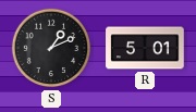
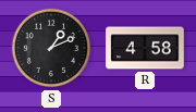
R: 5:01 -> 4:58 (145, 48)
